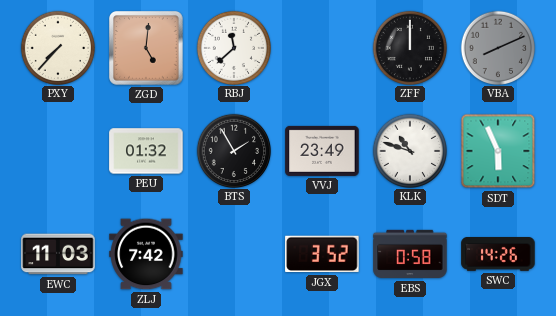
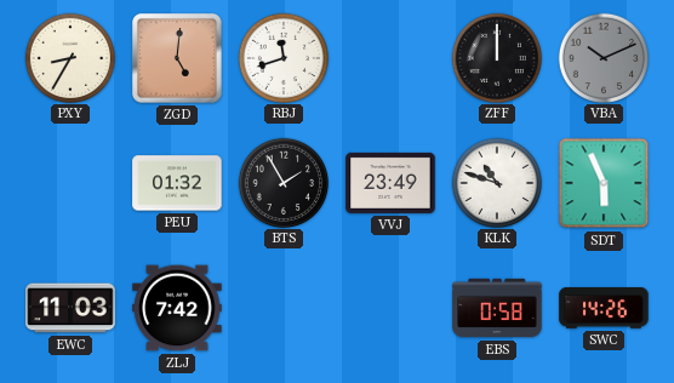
PXY: 7:37 -> 8:35 (69, 57)
RBJ: 11:38 -> 11:42 (282, 57)
VBA: 8:11 -> 10:11 (602, 57)
JGX: 3:52 -> none (322, 254)
